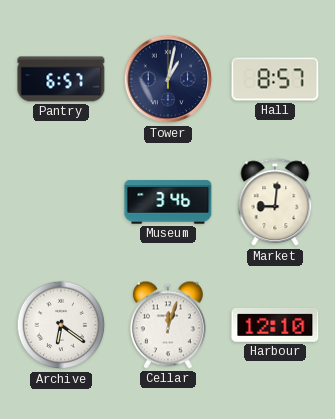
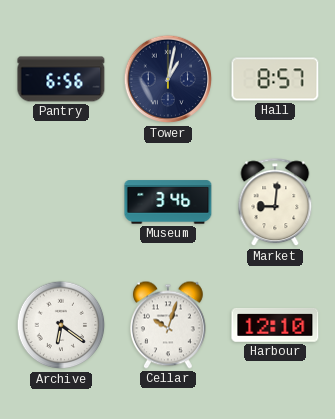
Pantry: 6:57 -> 6:56 (61, 79)
Cellar: 12:03 -> 10:03 (168, 325)
